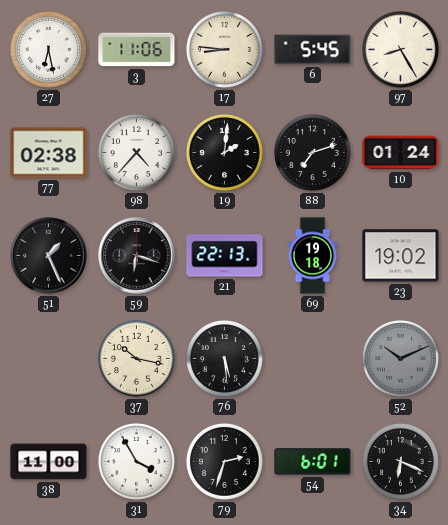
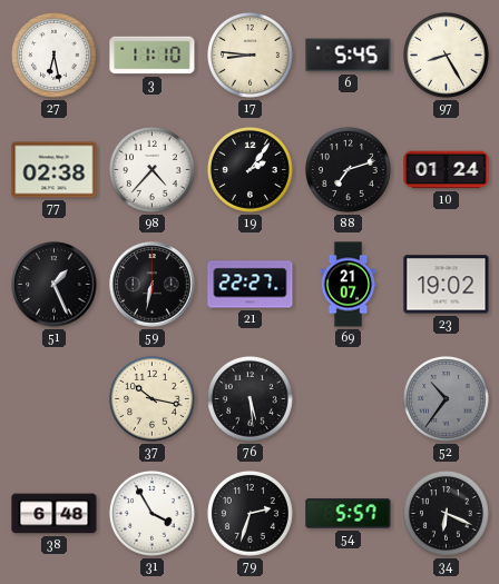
3: 11:06 -> 11:10 (153, 56)
19: 2:01 -> 2:06 (250, 169)
59: 6:18 -> 6:32 (153, 285)
21: 22:13 -> 22:27 (251, 285)
69: 19:18 -> 21:07 (349, 285)
52: 10:11 -> 10:36 (446, 398)
38: 11:00 -> 6:48 (55, 514)
54: 6:01 -> 5:57 (349, 514)
